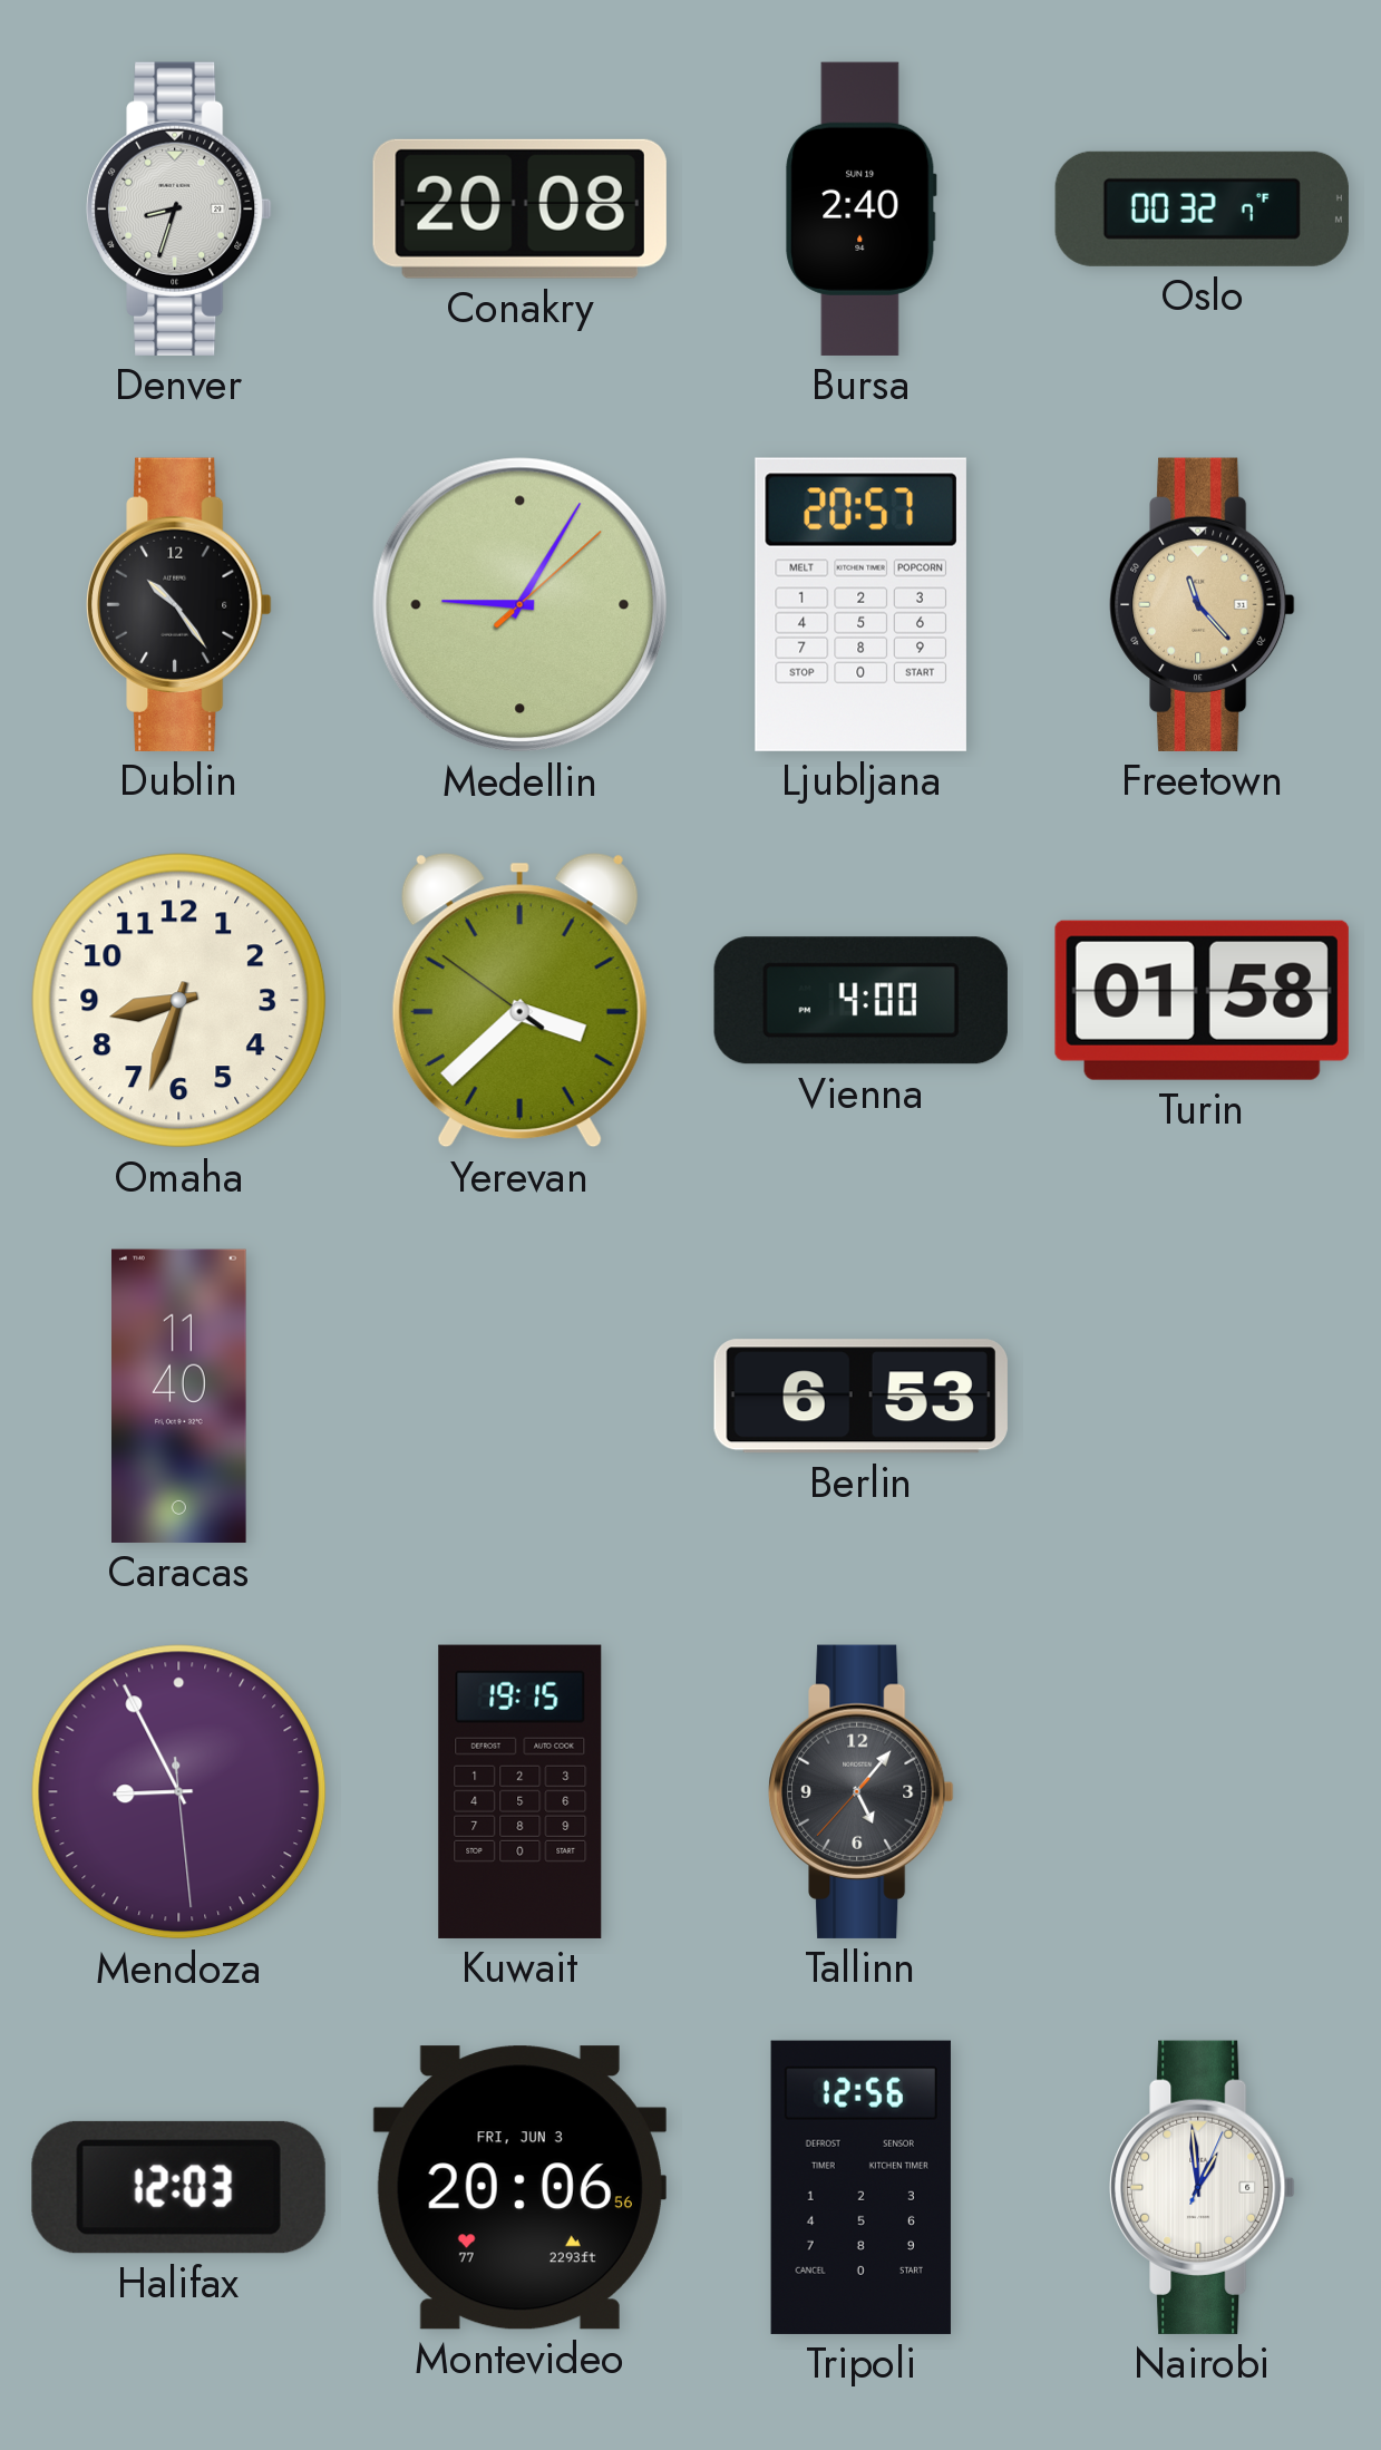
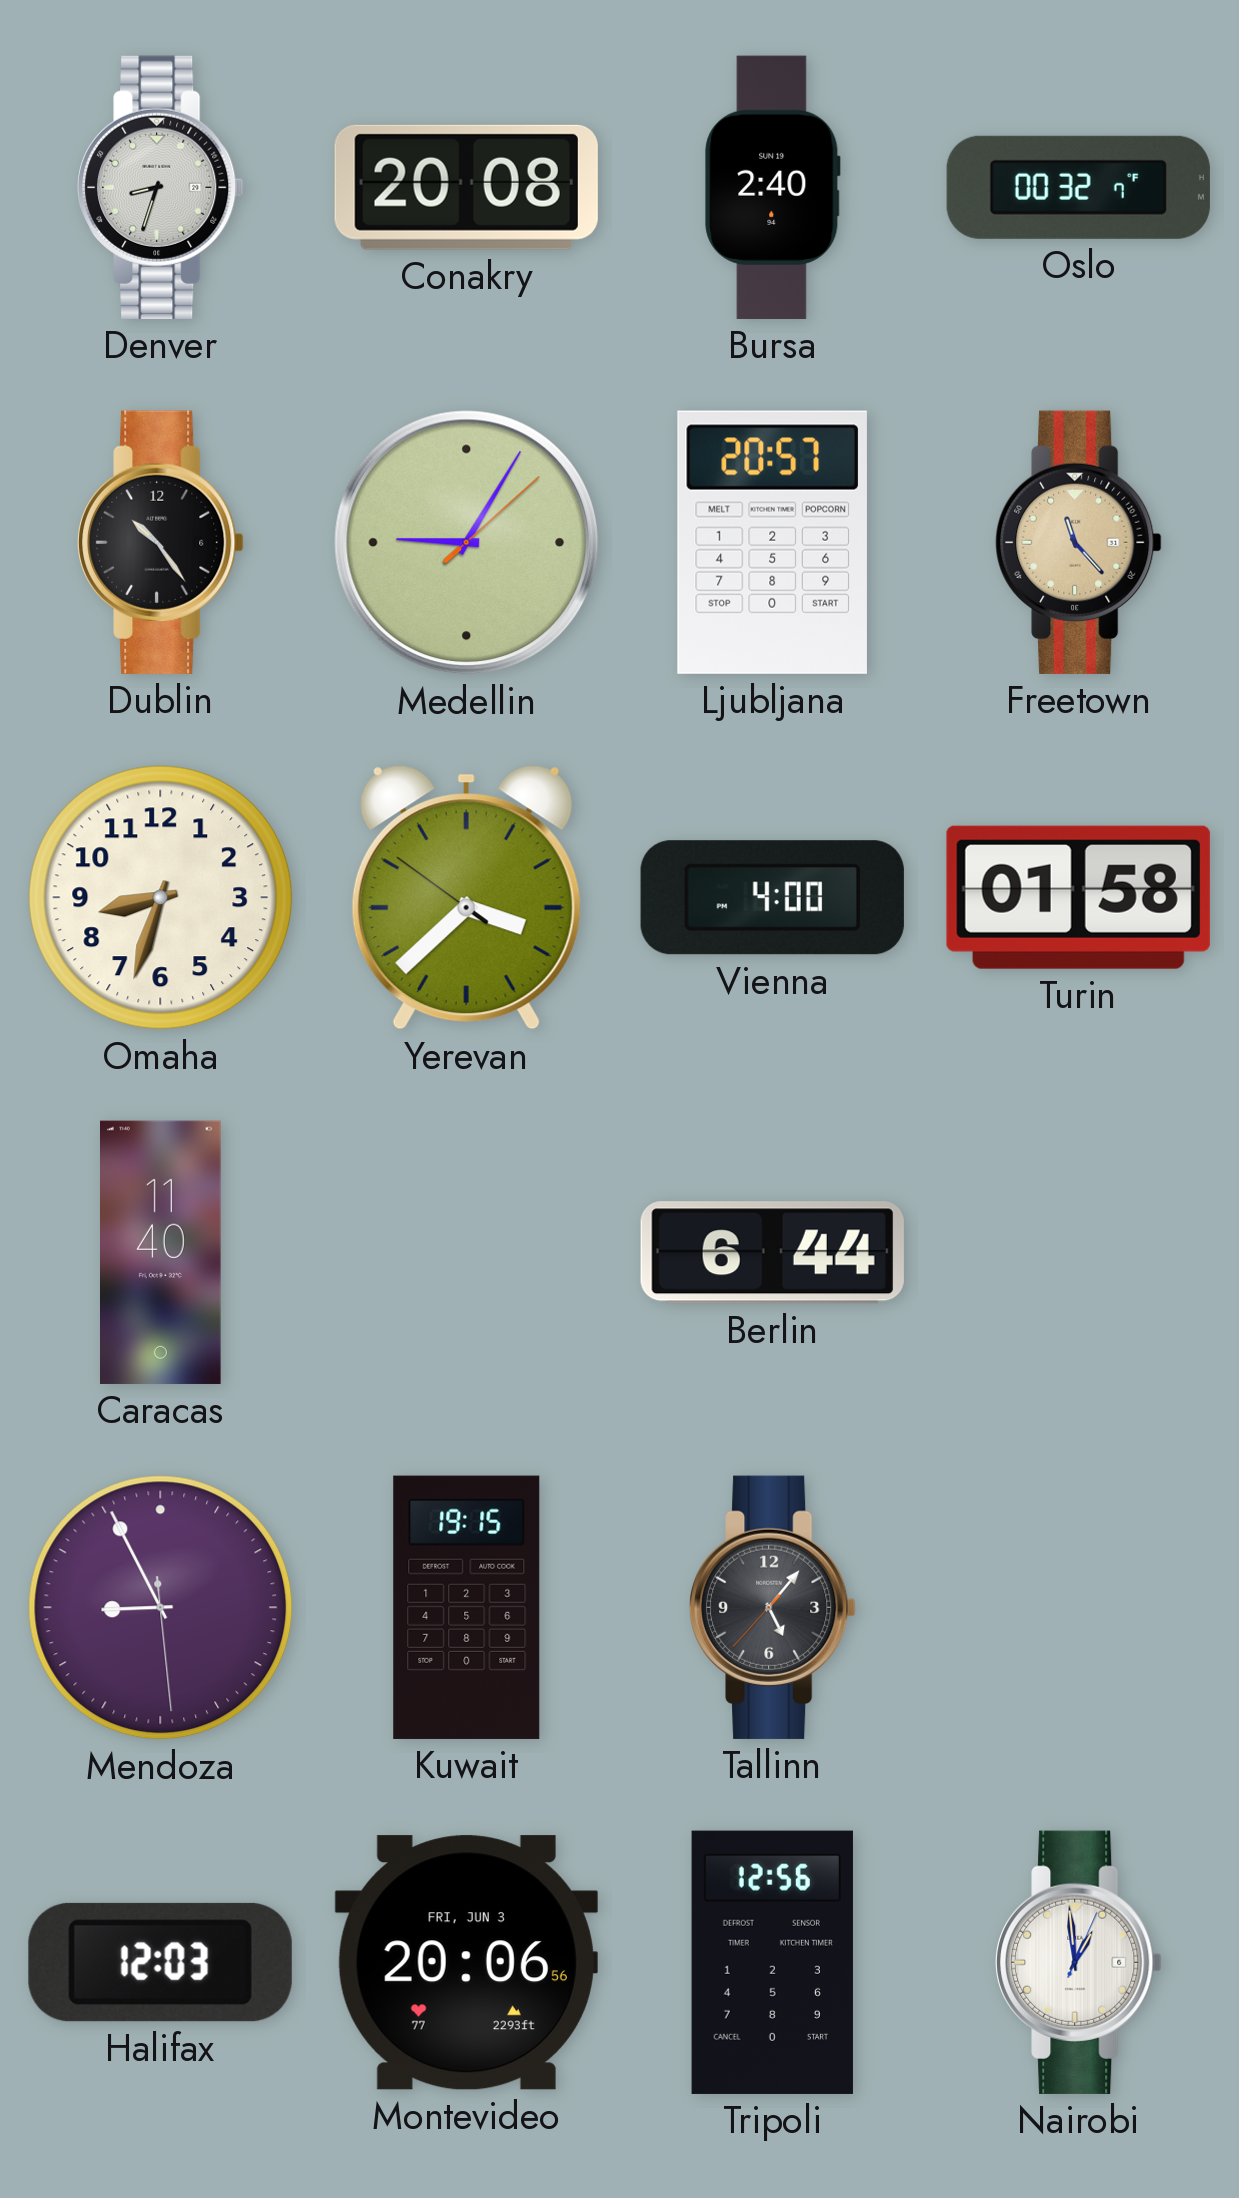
Berlin: 6:53 -> 6:44 (772, 1253)
